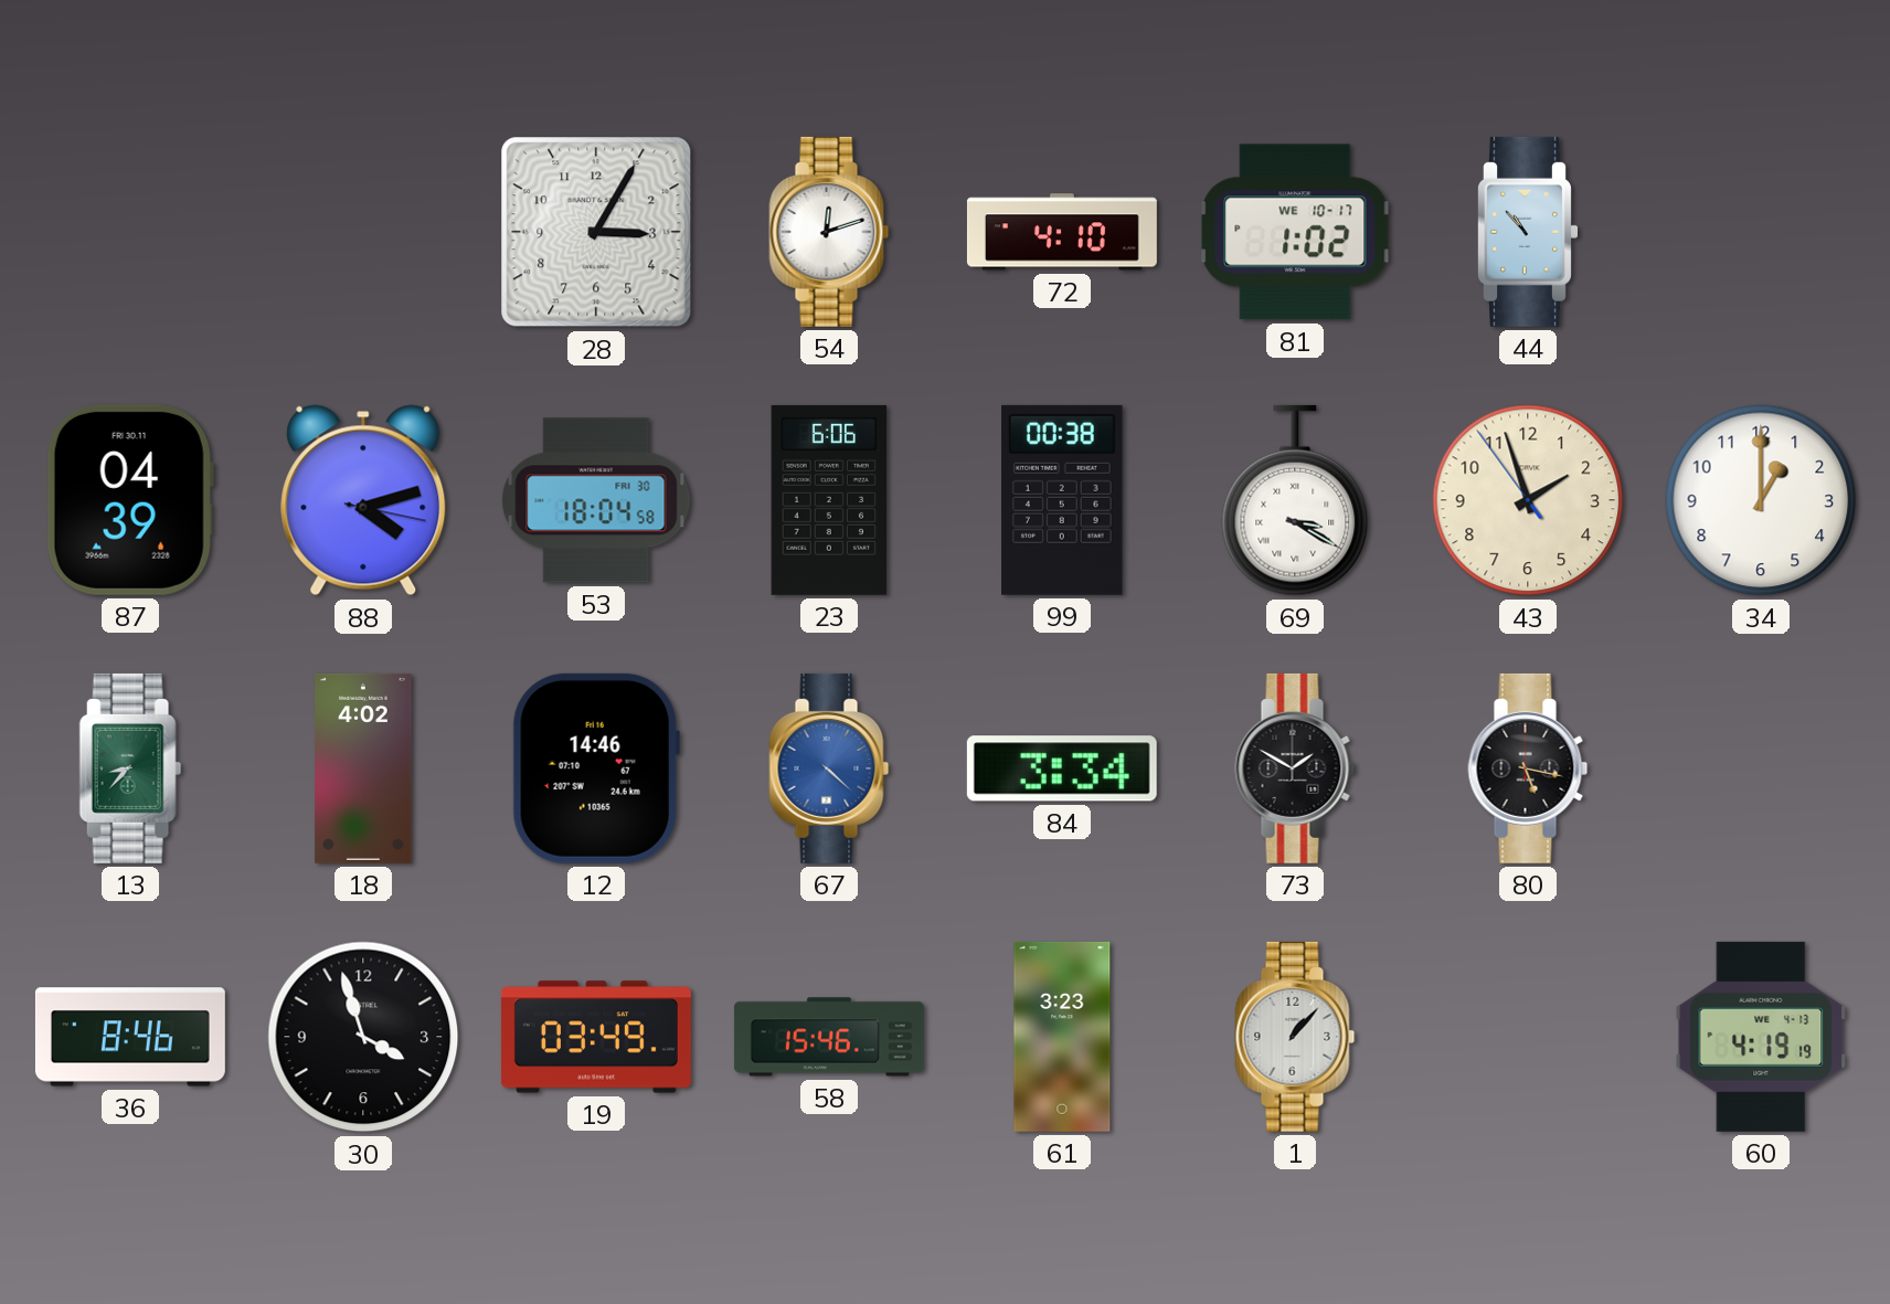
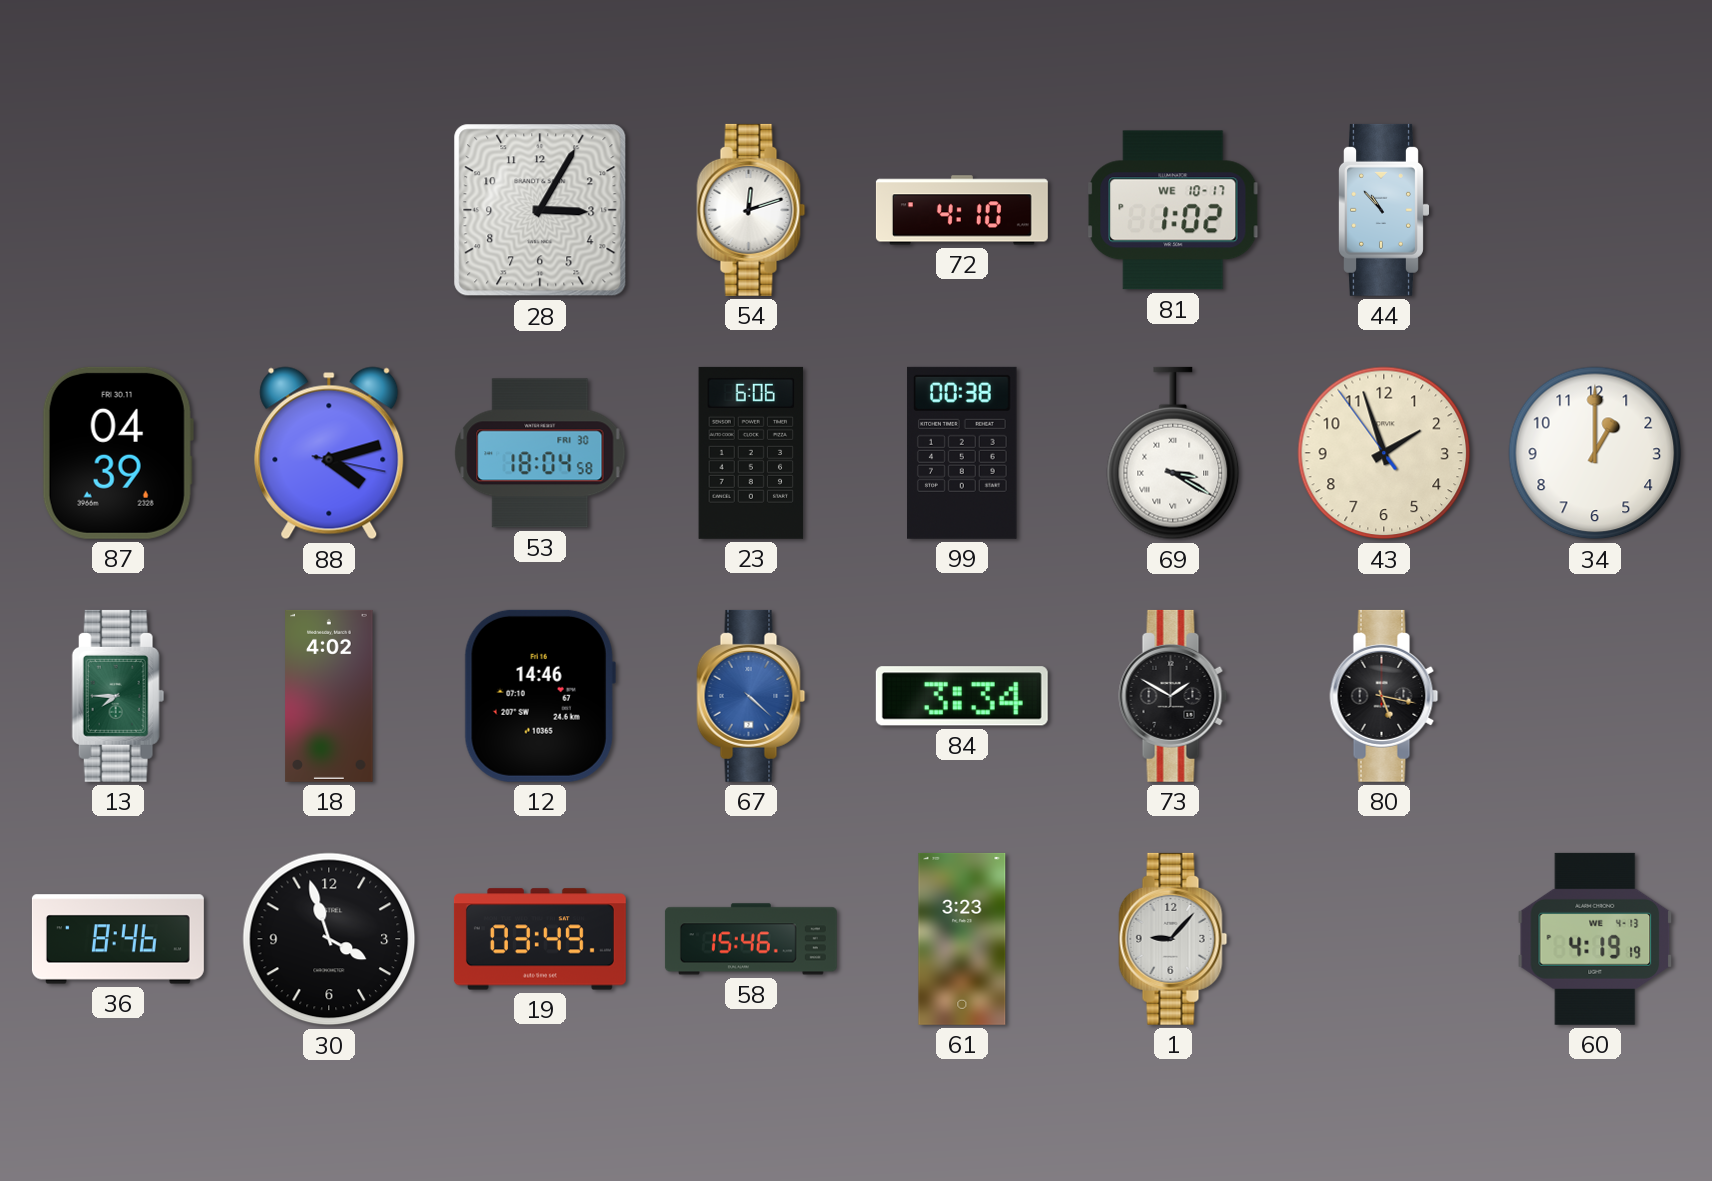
13: 8:37 -> 7:45 (118, 696)
1: 1:07 -> 9:07 (1173, 939)
